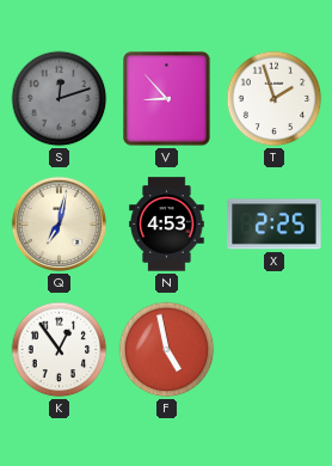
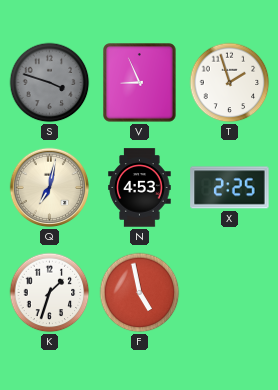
S: 12:12 -> 3:48 (50, 83)
V: 8:53 -> 8:56 (140, 83)
K: 12:54 -> 1:33 (50, 293)
